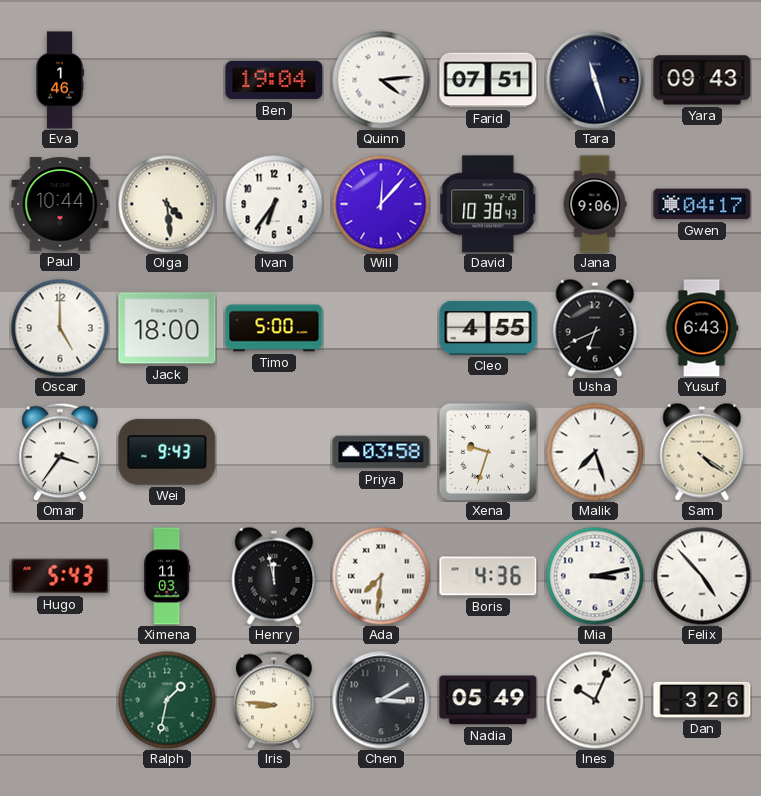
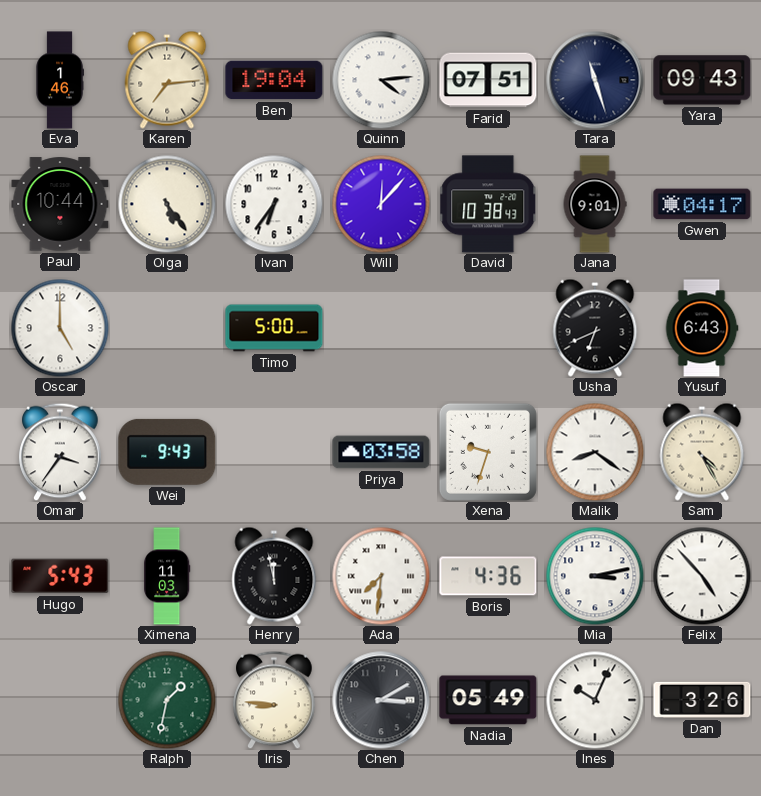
Karen: none -> 7:14 (167, 80)
Olga: 4:29 -> 5:24 (167, 204)
Jana: 9:06 -> 9:01 (595, 204)
Jack: 18:00 -> none (167, 328)
Cleo: 4:55 -> none (488, 328)
Malik: 7:27 -> 8:21 (595, 452)
Sam: 4:21 -> 4:25 (702, 452)
